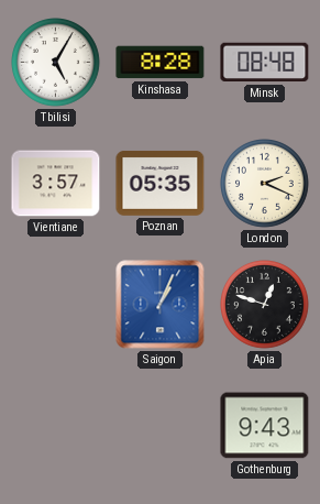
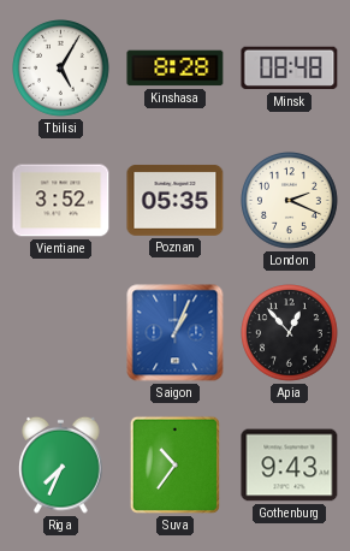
Vientiane: 3:57 -> 3:52 (61, 201)
Apia: 12:48 -> 12:53 (290, 333)
Riga: none -> 7:34 (61, 464)
Suva: none -> 10:36 (174, 464)
